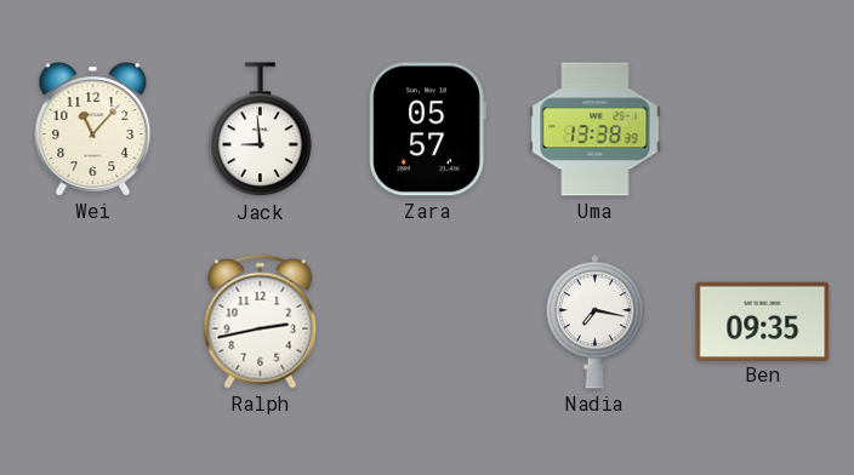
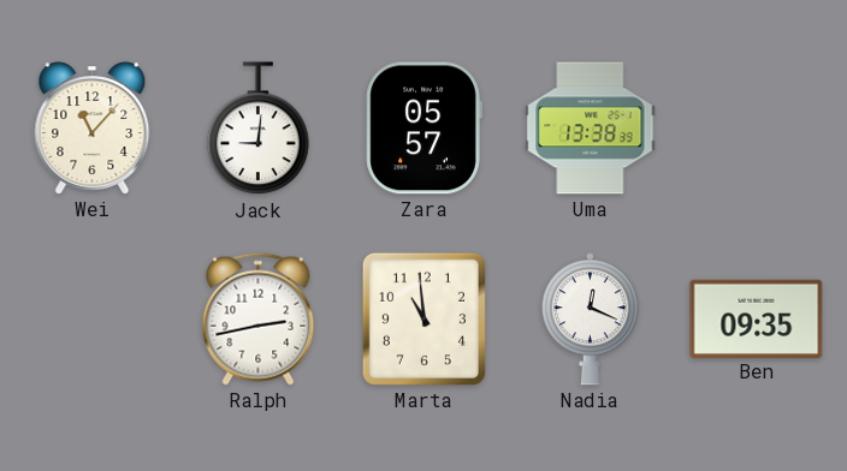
Jack: 8:59 -> 9:01 (259, 129)
Marta: none -> 10:59 (423, 318)
Nadia: 7:17 -> 12:19 (590, 320)
